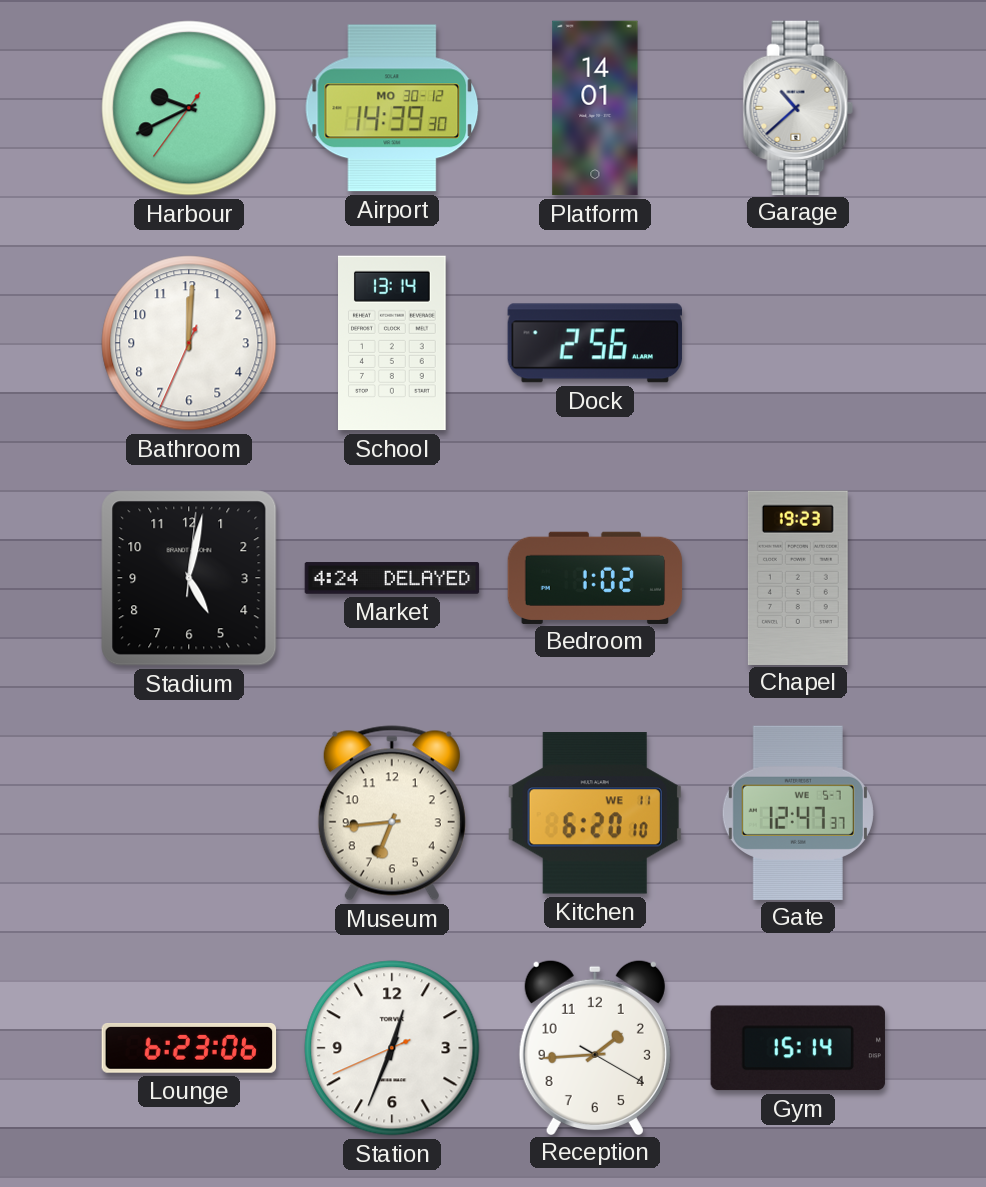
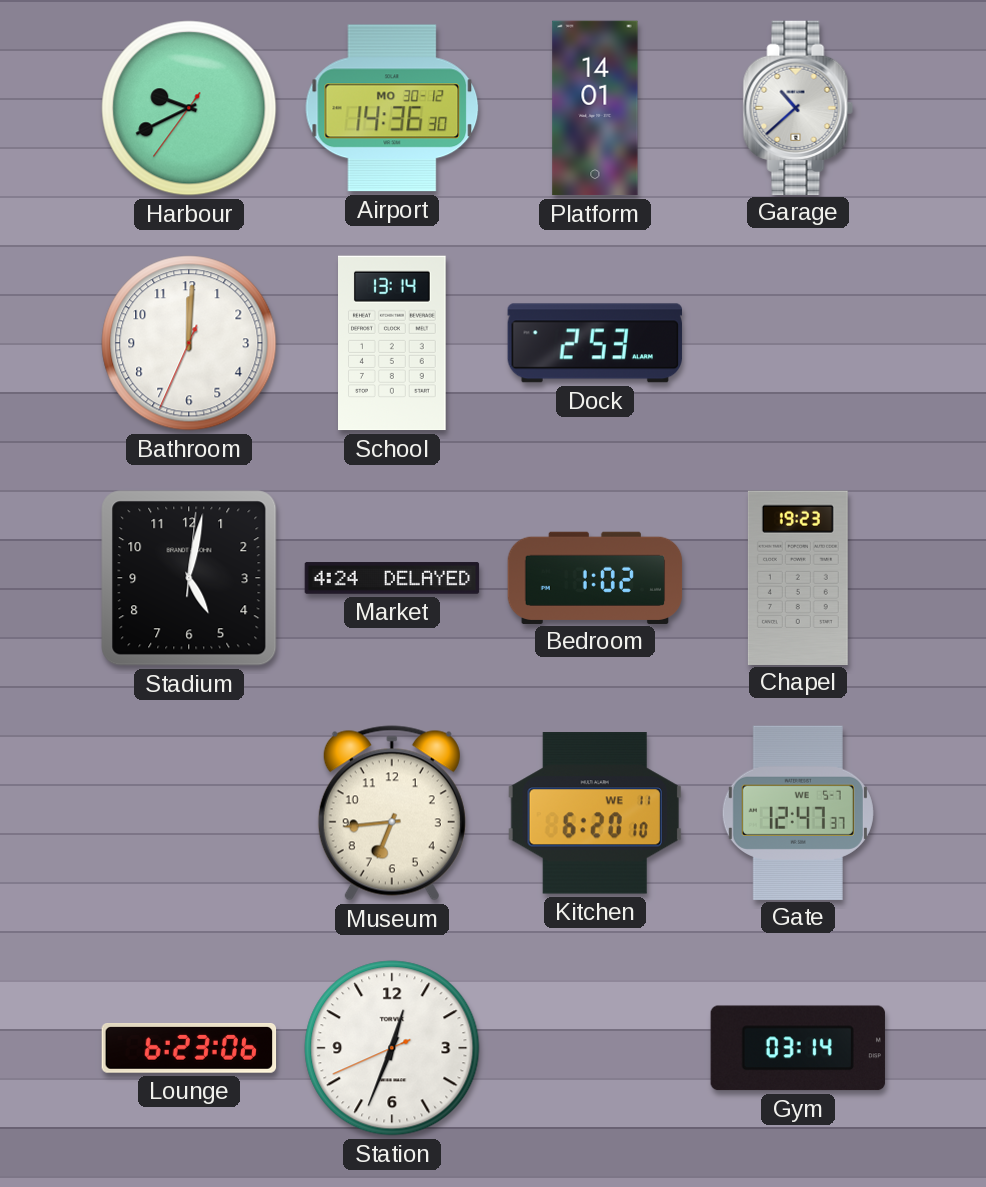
Airport: 14:39 -> 14:36 (392, 108)
Dock: 2:56 -> 2:53 (595, 343)
Reception: 1:44 -> none (595, 1047)
Gym: 15:14 -> 03:14 (798, 1048)
